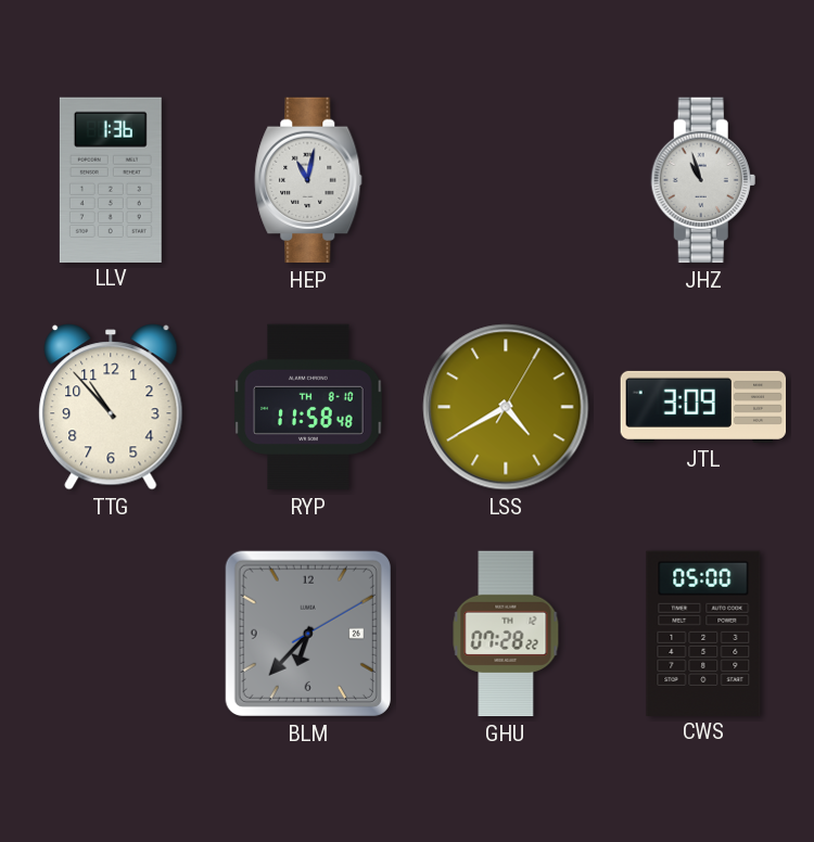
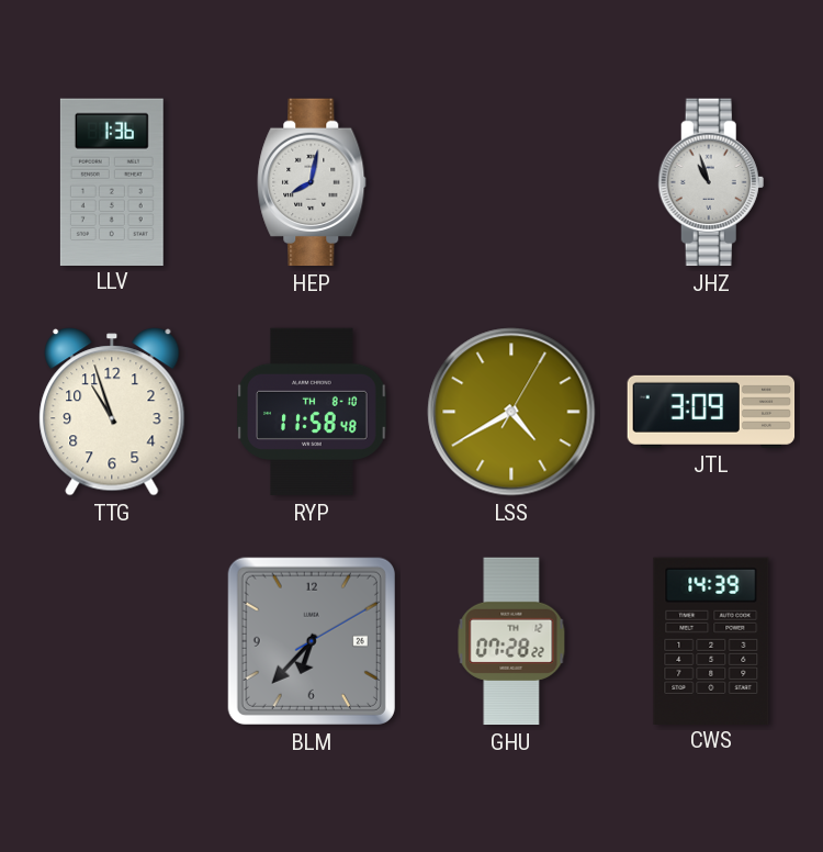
HEP: 11:02 -> 8:02 (312, 182)
TTG: 10:53 -> 10:57 (112, 412)
CWS: 05:00 -> 14:39 (711, 640)
